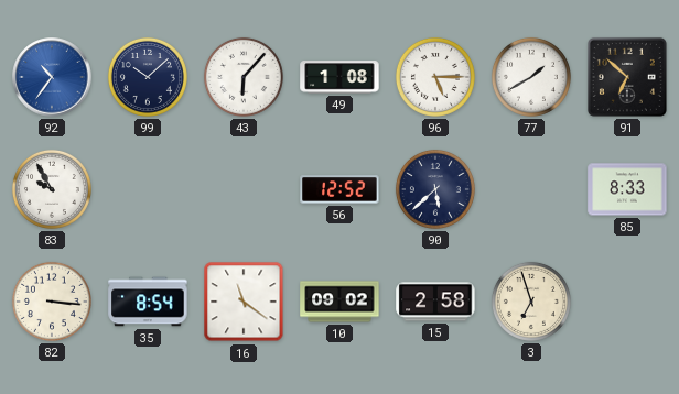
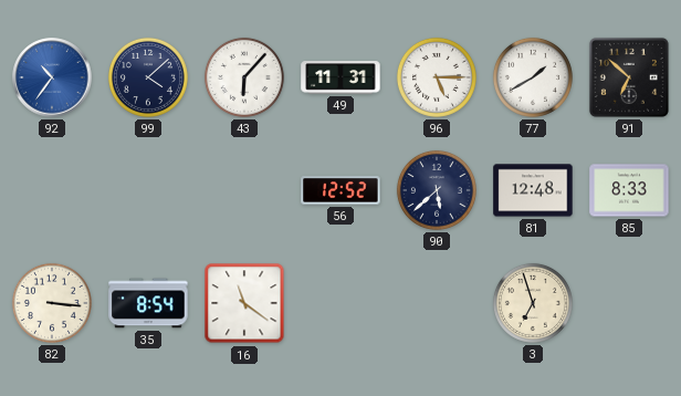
99: 10:08 -> 4:08 (148, 77)
49: 1:08 -> 11:31 (340, 77)
83: 9:55 -> none (52, 189)
81: none -> 12:48 (533, 190)
10: 09:02 -> none (339, 302)
15: 2:58 -> none (435, 302)
